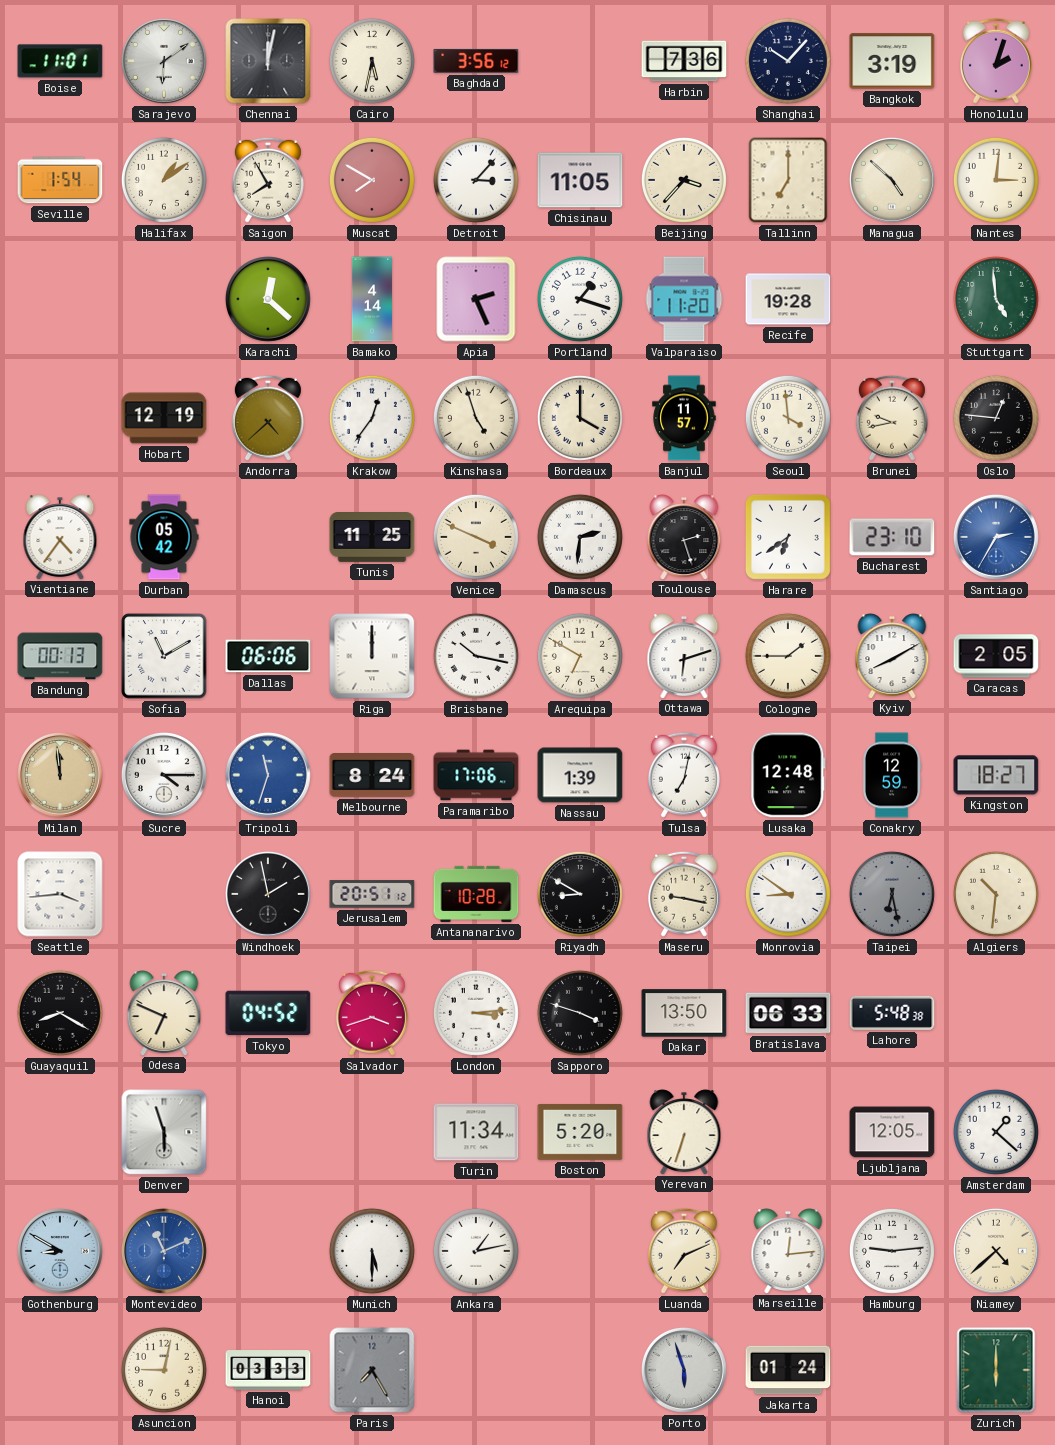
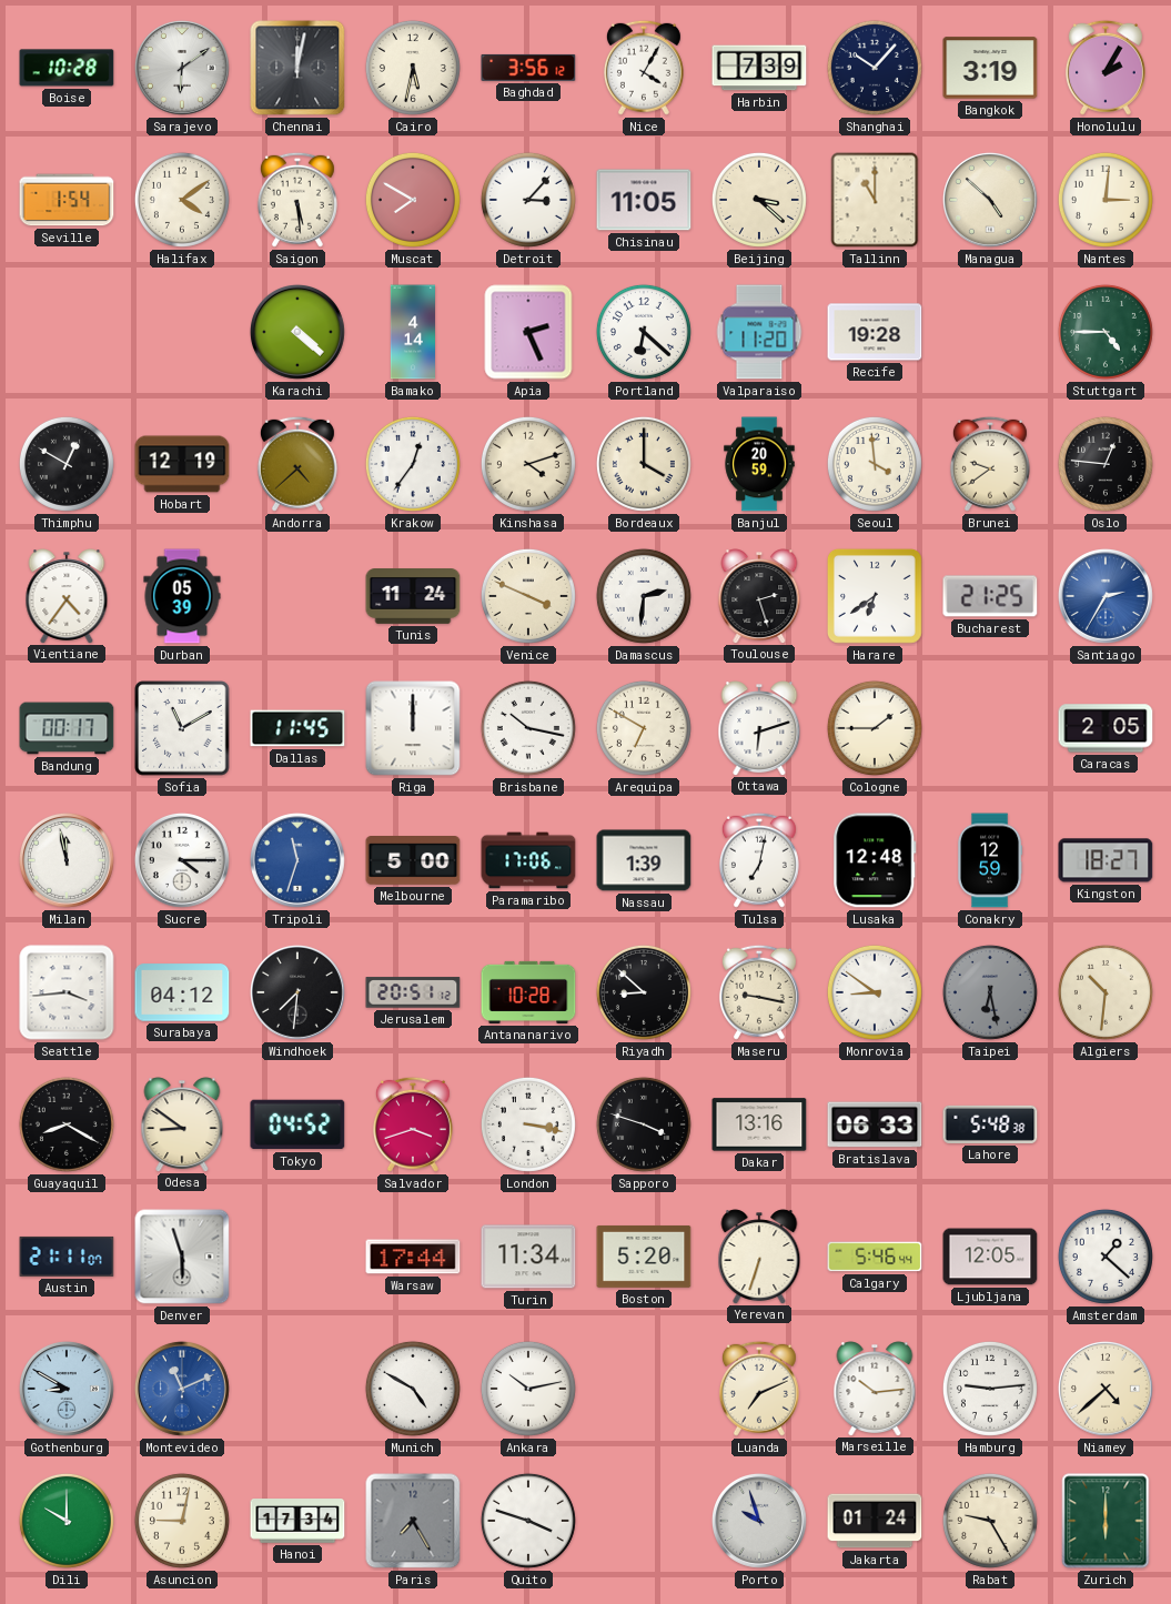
Boise: 11:01 -> 10:28 (67, 68)
Nice: none -> 4:05 (644, 68)
Harbin: 7:36 -> 7:39 (759, 68)
Honolulu: 2:03 -> 2:05 (1106, 68)
Halifax: 1:09 -> 4:09 (182, 200)
Saigon: 7:55 -> 5:29 (297, 200)
Beijing: 3:37 -> 3:22 (759, 200)
Tallinn: 7:00 -> 11:00 (875, 200)
Karachi: 12:22 -> 4:22 (297, 332)
Portland: 1:18 -> 6:22 (644, 332)
Stuttgart: 4:59 -> 4:45 (1106, 332)
Thimphu: none -> 12:50 (67, 464)
Kinshasa: 4:57 -> 4:12 (528, 464)
Banjul: 11:57 -> 20:59 (759, 464)
Brunei: 9:43 -> 9:39 (990, 464)
Durban: 05:42 -> 05:39 (182, 596)
Tunis: 11:25 -> 11:24 (413, 597)
Bucharest: 23:10 -> 21:25 (990, 596)
Bandung: 00:13 -> 00:17 (67, 728)
Dallas: 06:06 -> 11:45 (297, 728)
Kyiv: 8:10 -> none (892, 656)
Milan: 11:59 -> 11:58 (67, 860)
Milan dial: champagne -> white (67, 860)
Melbourne: 8:24 -> 5:00 (413, 861)
Surabaya: none -> 04:12 (182, 992)
Windhoek: 1:58 -> 7:31 (297, 992)
Riyadh: 8:50 -> 8:52 (644, 992)
Odesa: 6:49 -> 8:51 (182, 1124)
London: 3:14 -> 3:17 (528, 1124)
Dakar: 13:50 -> 13:16 (759, 1124)
Austin: none -> 21:11 (67, 1257)
Warsaw: none -> 17:44 (413, 1257)
Calgary: none -> 5:46 (875, 1257)
Munich: 5:30 -> 4:50 (413, 1389)
Ankara: 1:13 -> 10:13 (528, 1389)
Marseille: 12:14 -> 10:14 (875, 1389)
Dili: none -> 10:00 (67, 1521)
Hanoi: 03:33 -> 17:34 (297, 1521)
Quito: none -> 3:48 (528, 1521)
Porto: 5:57 -> 9:57 (759, 1521)
Rabat: none -> 9:25 (990, 1521)
